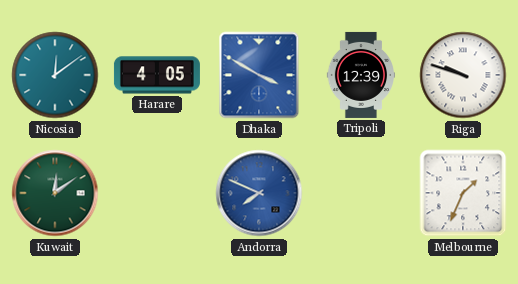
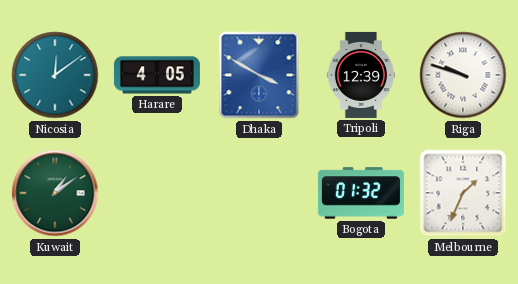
Kuwait: 12:09 -> 1:09 (55, 193)
Andorra: 7:49 -> none (259, 193)
Bogota: none -> 01:32 (361, 193)
